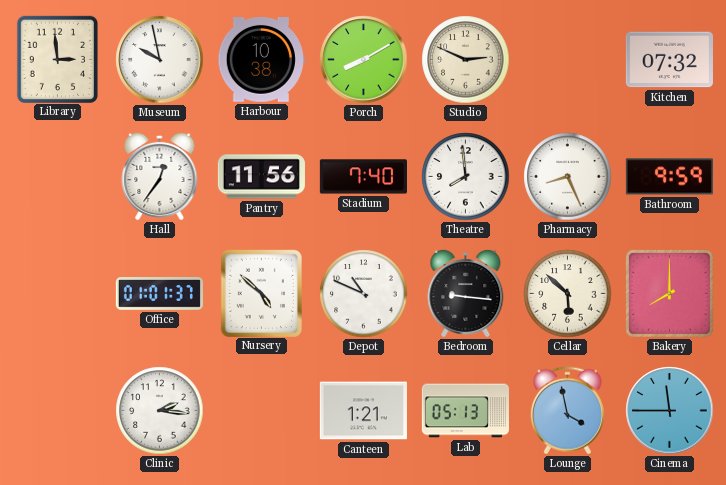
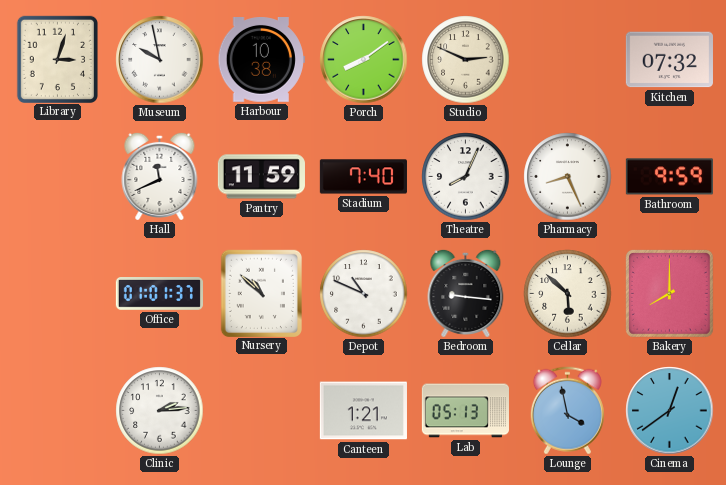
Library: 2:59 -> 3:03 (57, 59)
Porch: 8:10 -> 8:09 (364, 60)
Hall: 12:36 -> 11:41 (160, 176)
Pantry: 11:56 -> 11:59 (261, 177)
Theatre: 7:59 -> 8:04 (466, 177)
Nursery: 4:52 -> 10:52 (261, 293)
Clinic: 2:16 -> 2:14 (160, 411)
Cinema: 11:45 -> 12:39 (670, 411)
